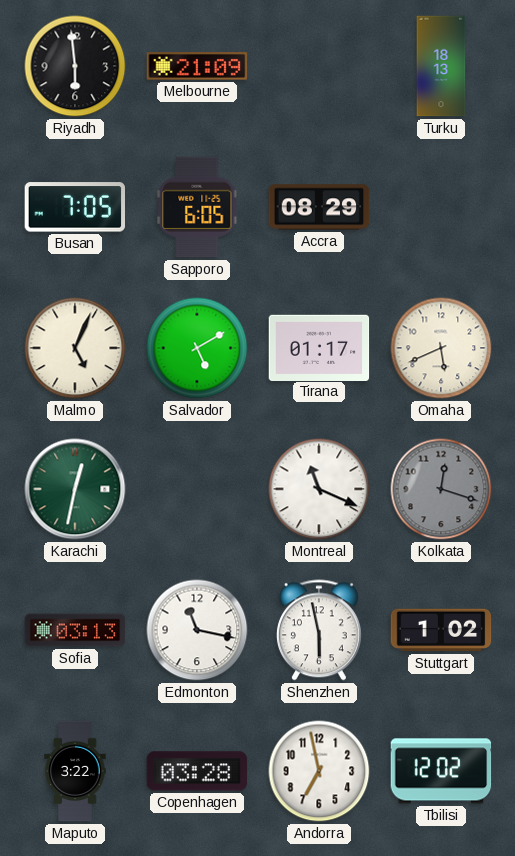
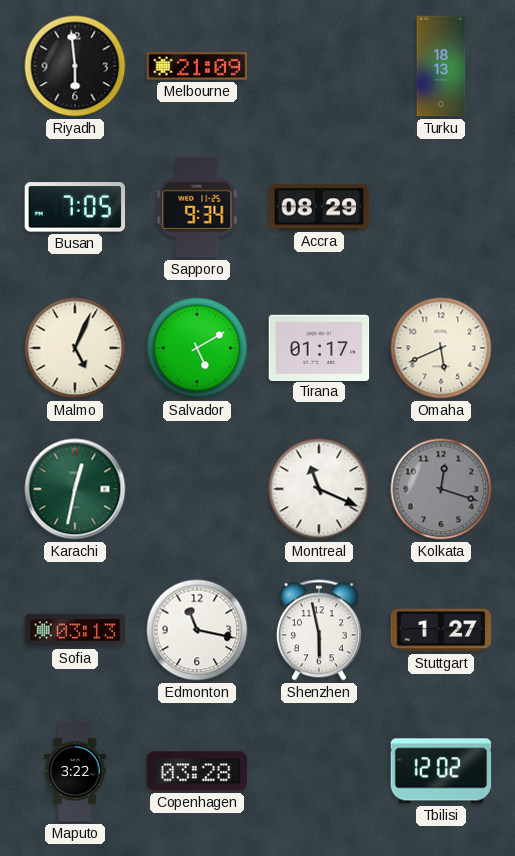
Sapporo: 6:05 -> 9:34 (197, 207)
Stuttgart: 1:02 -> 1:27 (441, 630)
Andorra: 6:58 -> none (319, 771)
